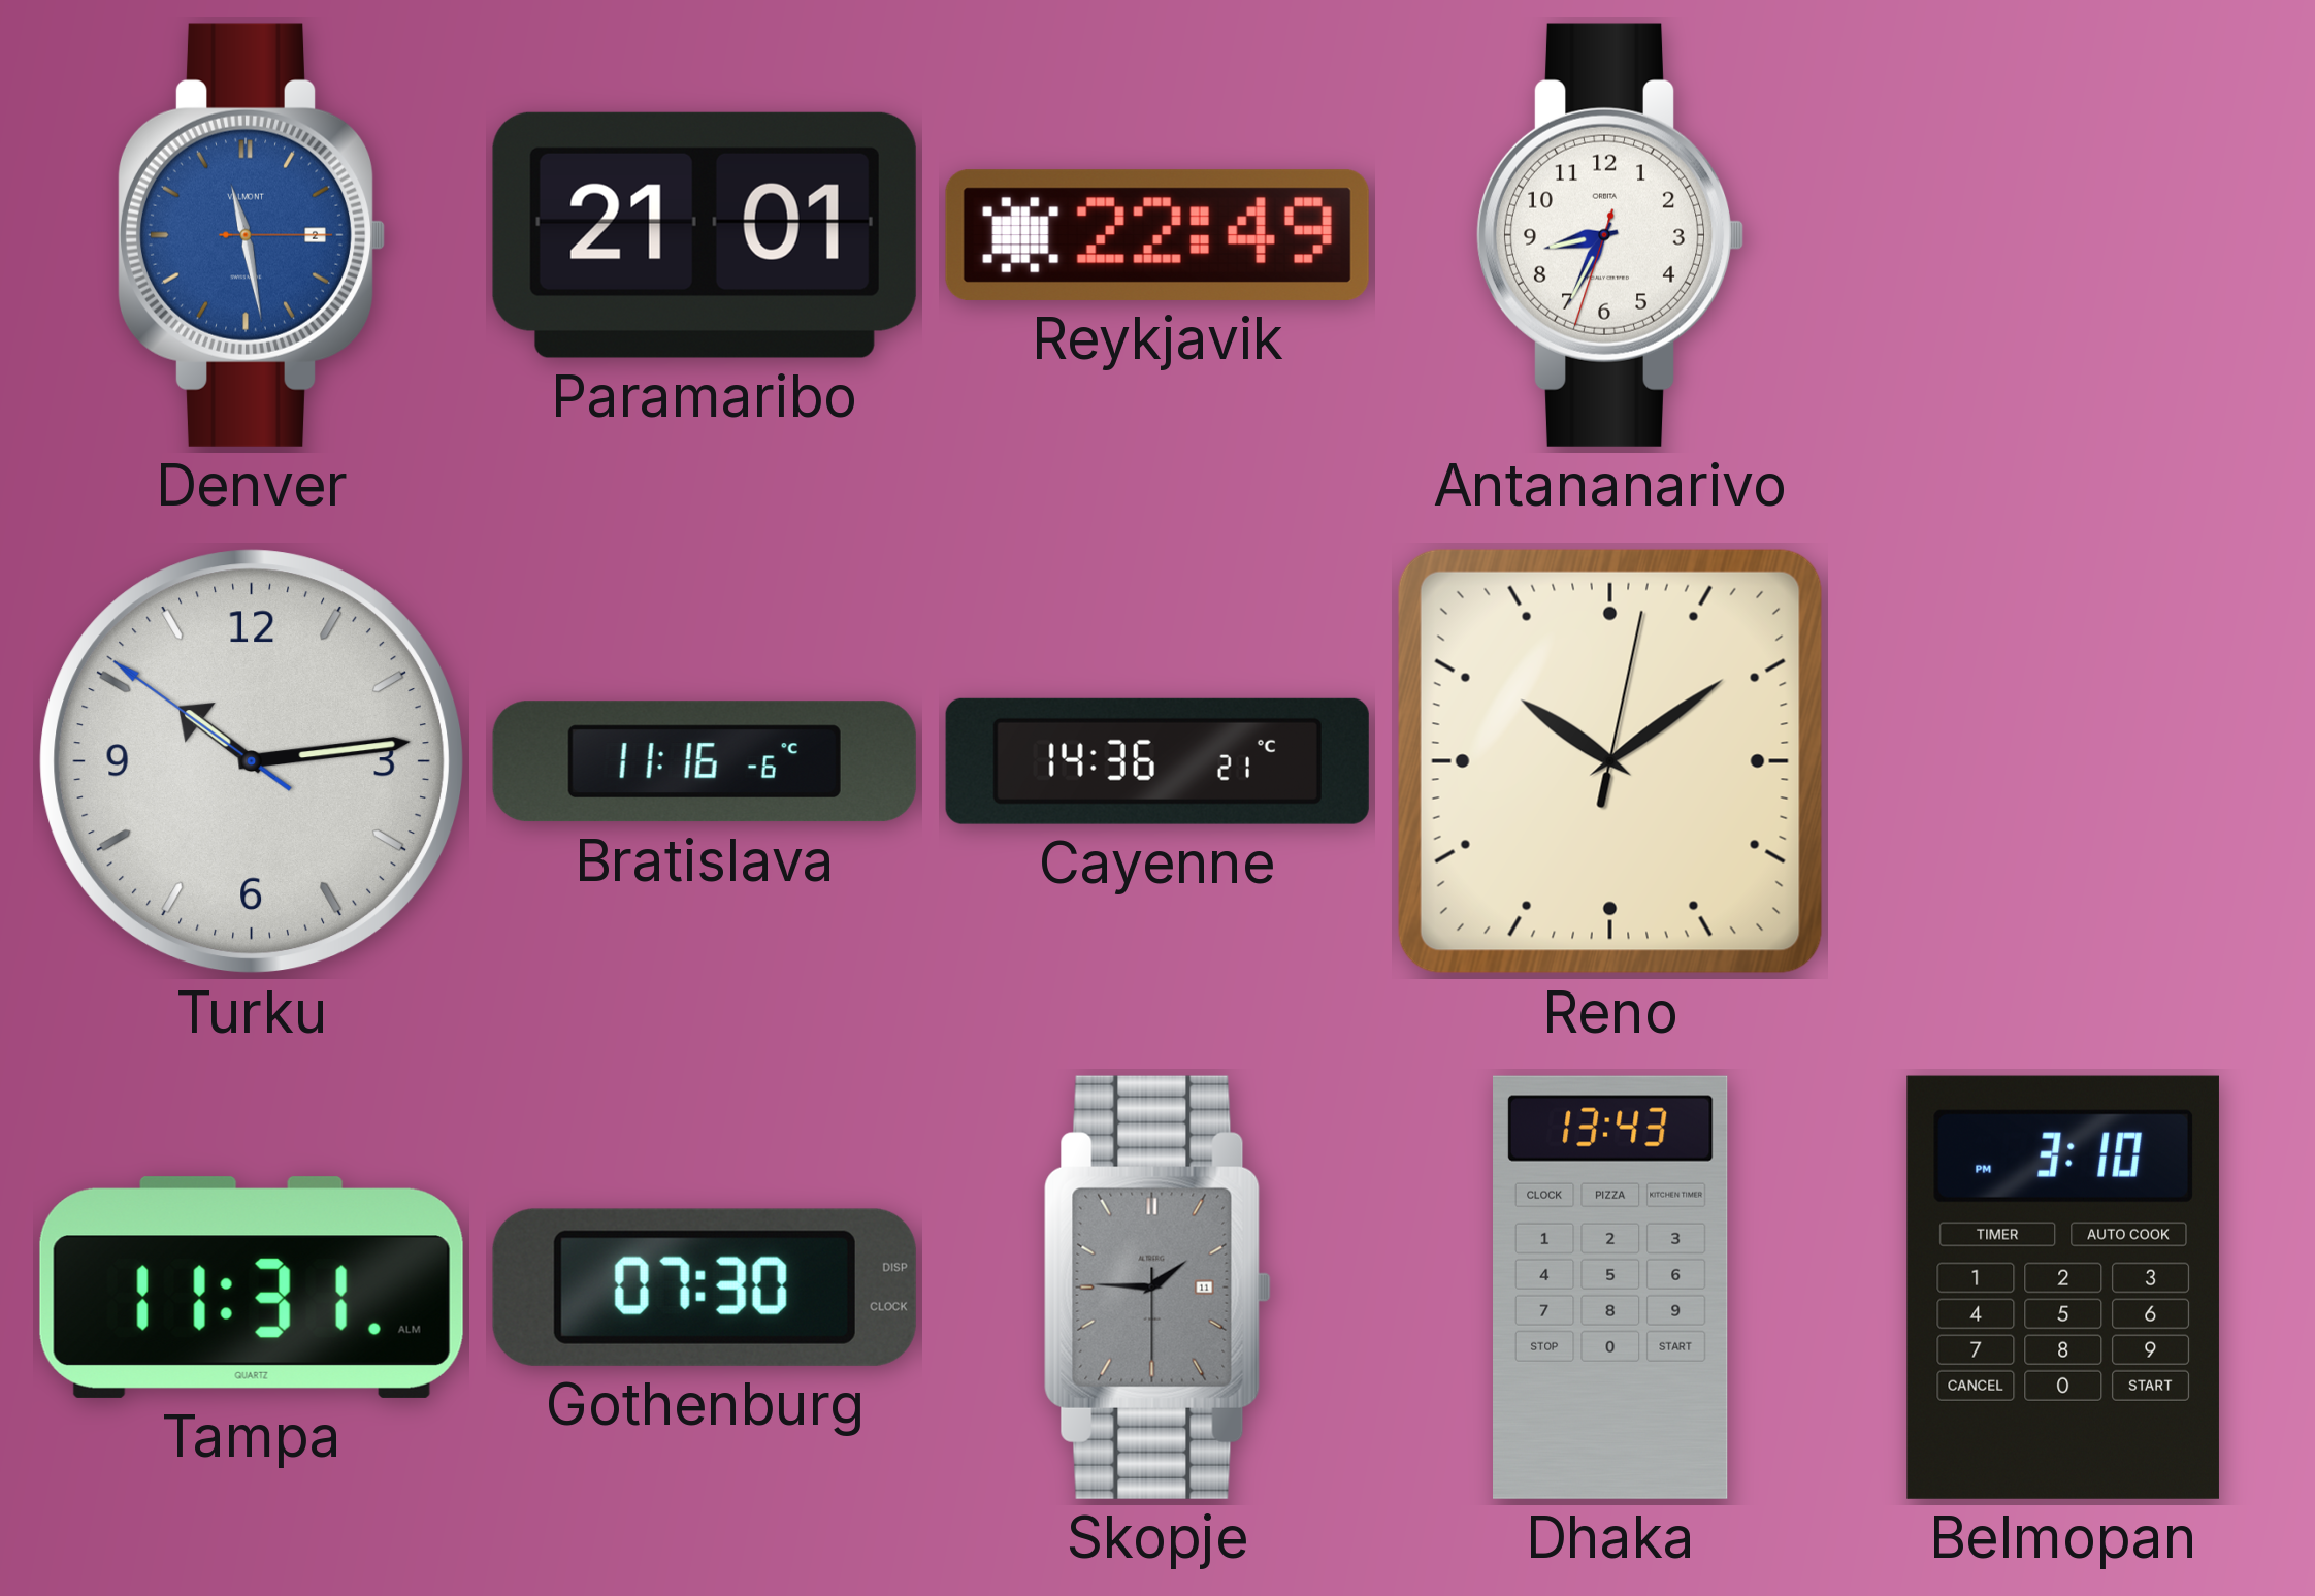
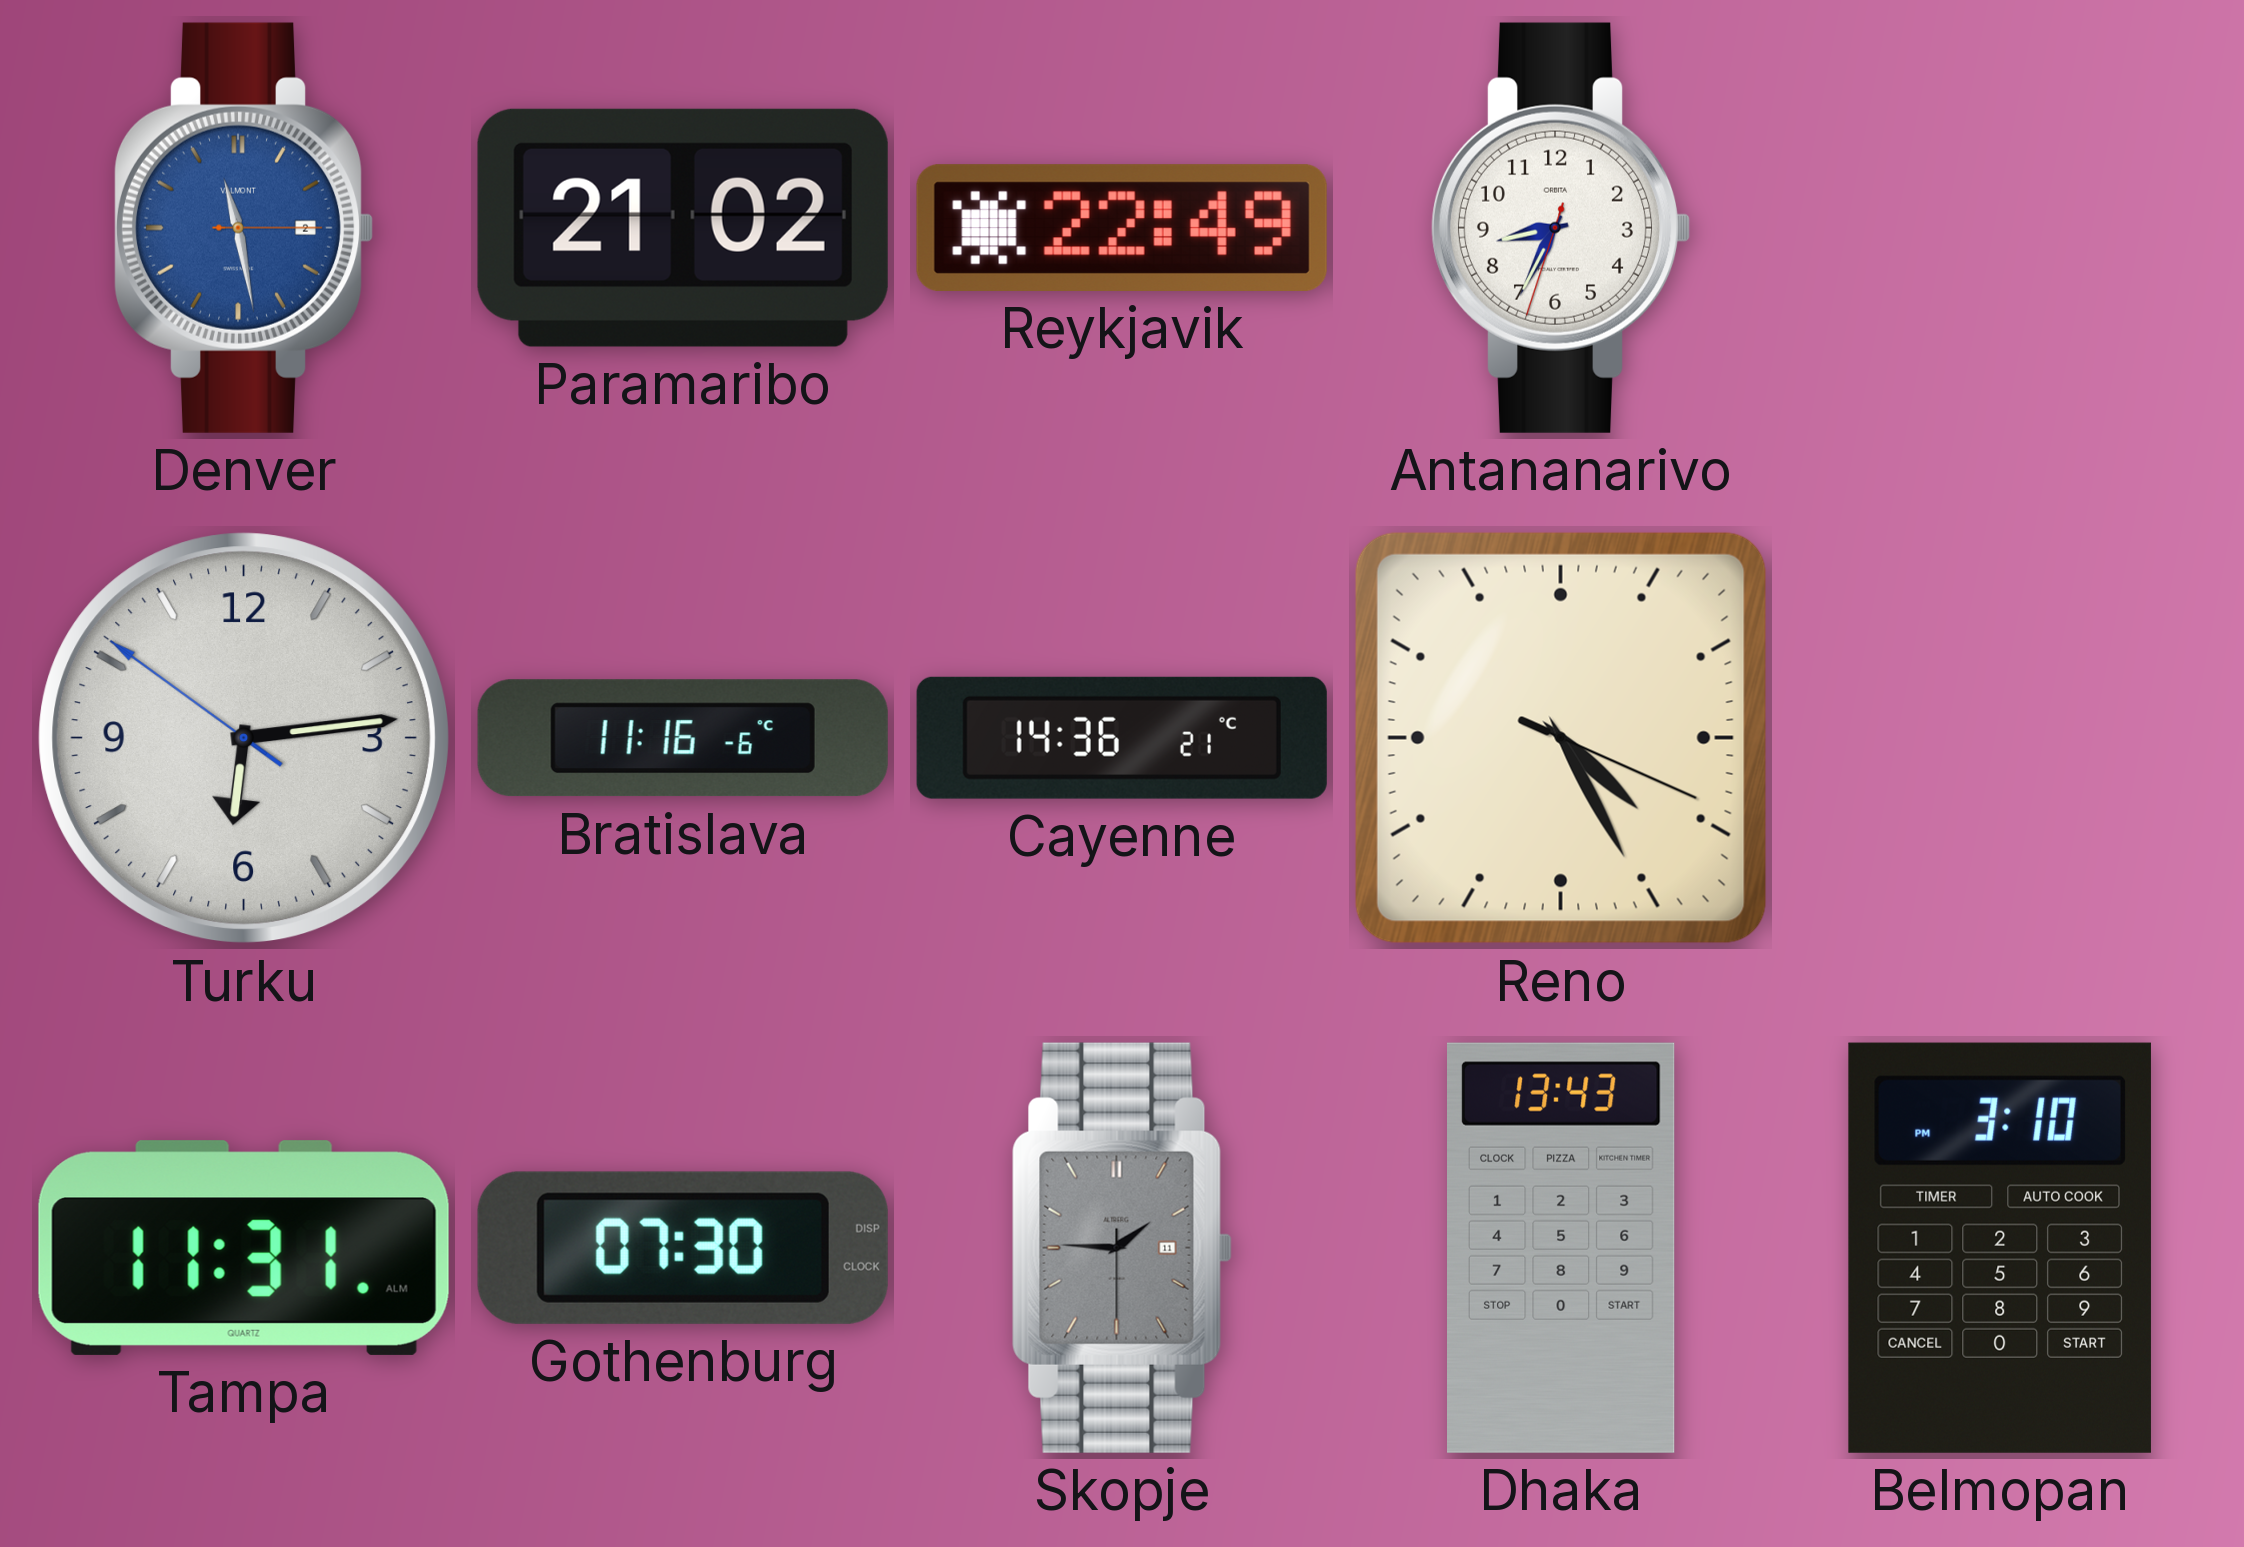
Paramaribo: 21:01 -> 21:02 (683, 228)
Turku: 10:13 -> 6:13 (244, 738)
Reno: 10:09 -> 4:25 (1561, 738)
